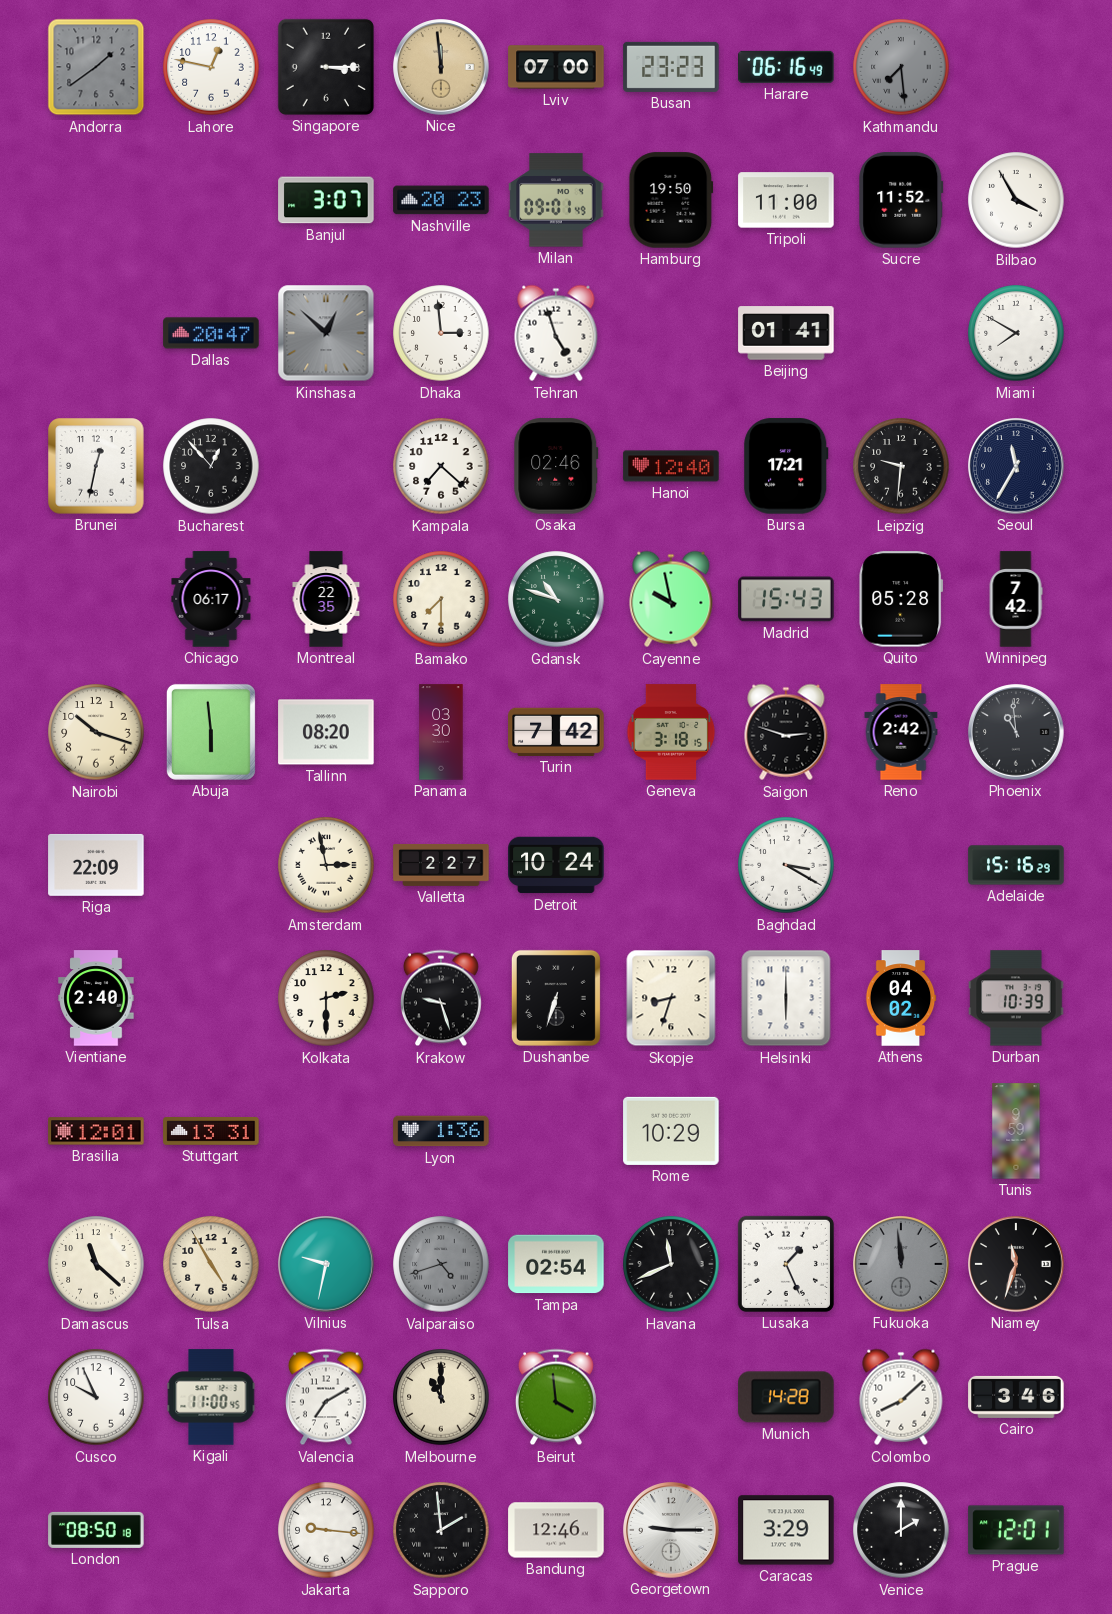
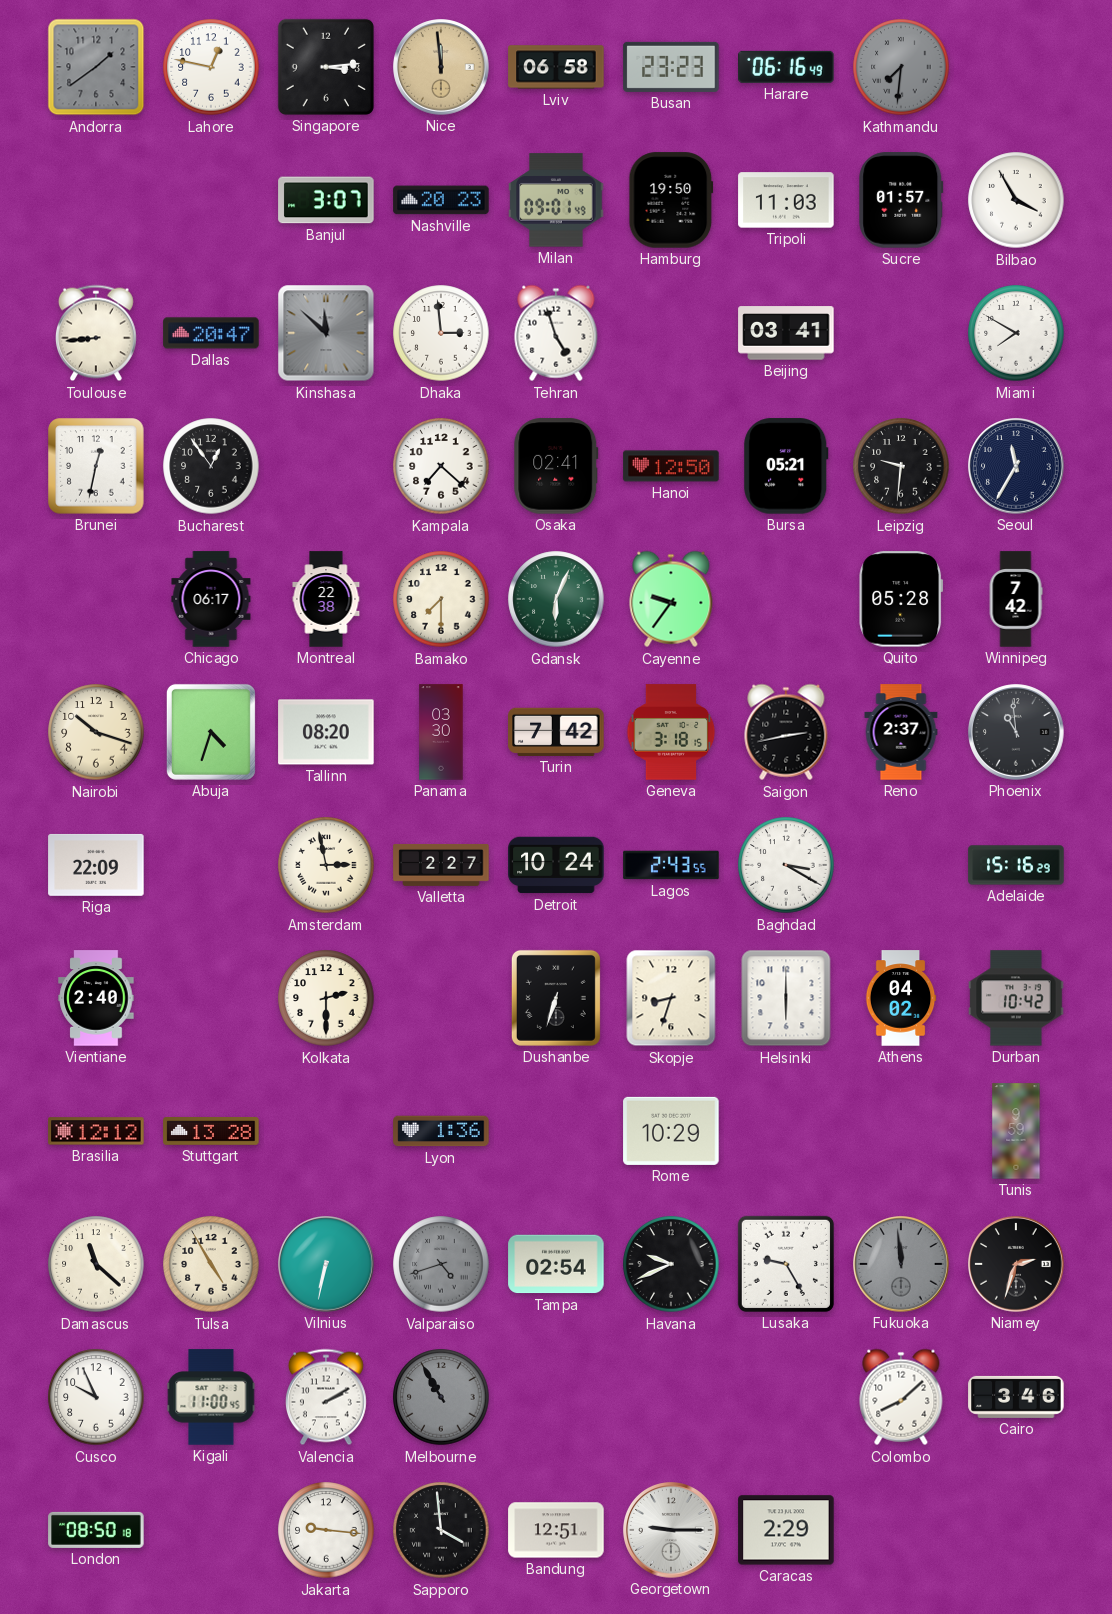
Singapore: 3:15 -> 3:14 (326, 67)
Lviv: 07:00 -> 06:58 (556, 67)
Kathmandu: 7:29 -> 7:31 (901, 67)
Tripoli: 11:00 -> 11:03 (786, 200)
Sucre: 11:52 -> 01:57 (901, 200)
Toulouse: none -> 8:44 (96, 333)
Kinshasa: 12:52 -> 11:52 (326, 333)
Beijing: 01:41 -> 03:41 (786, 333)
Bucharest: 12:53 -> 12:54 (211, 466)
Osaka: 02:46 -> 02:41 (556, 466)
Hanoi: 12:40 -> 12:50 (671, 466)
Bursa: 17:21 -> 05:21 (786, 466)
Montreal: 22:35 -> 22:38 (326, 599)
Gdansk: 10:48 -> 6:04 (556, 599)
Cayenne: 9:58 -> 9:36 (671, 599)
Madrid: 15:43 -> none (786, 599)
Abuja: 5:59 -> 4:33 (211, 732)
Saigon: 2:48 -> 2:43 (786, 732)
Reno: 2:42 -> 2:37 (901, 732)
Lagos: none -> 2:43 (671, 865)
Krakow: 9:27 -> none (441, 998)
Durban: 10:39 -> 10:42 (1016, 998)
Brasilia: 12:01 -> 12:12 (96, 1131)
Stuttgart: 13:31 -> 13:28 (211, 1132)
Vilnius: 9:32 -> 6:32 (326, 1264)
Havana: 11:41 -> 9:41 (671, 1264)
Lusaka: 1:26 -> 9:25 (786, 1264)
Niamey: 11:33 -> 2:33 (1016, 1264)
Valencia: 7:10 -> 2:10 (326, 1397)
Melbourne: 11:00 -> 10:55 (441, 1397)
Melbourne dial: cream -> grey (441, 1397)
Beirut: 3:59 -> none (556, 1397)
Munich: 14:28 -> none (786, 1397)
Sapporo: 1:59 -> 3:59 (441, 1530)
Bandung: 12:46 -> 12:51 (556, 1530)
Caracas: 3:29 -> 2:29 (786, 1530)
Venice: 2:00 -> none (901, 1530)
Prague: 12:01 -> none (1016, 1530)
